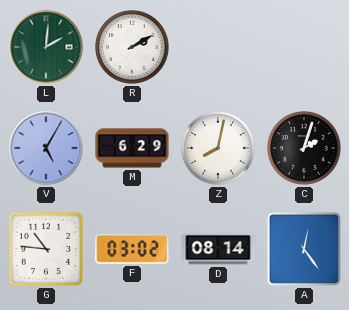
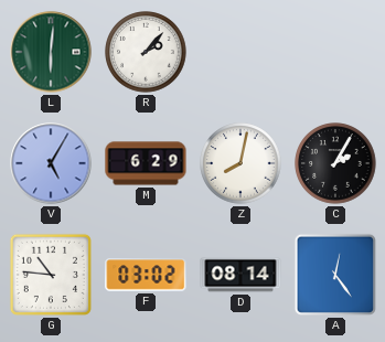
L: 2:01 -> 6:01 (51, 52)
R: 2:10 -> 2:07 (146, 52)
C: 2:03 -> 2:05 (335, 163)
